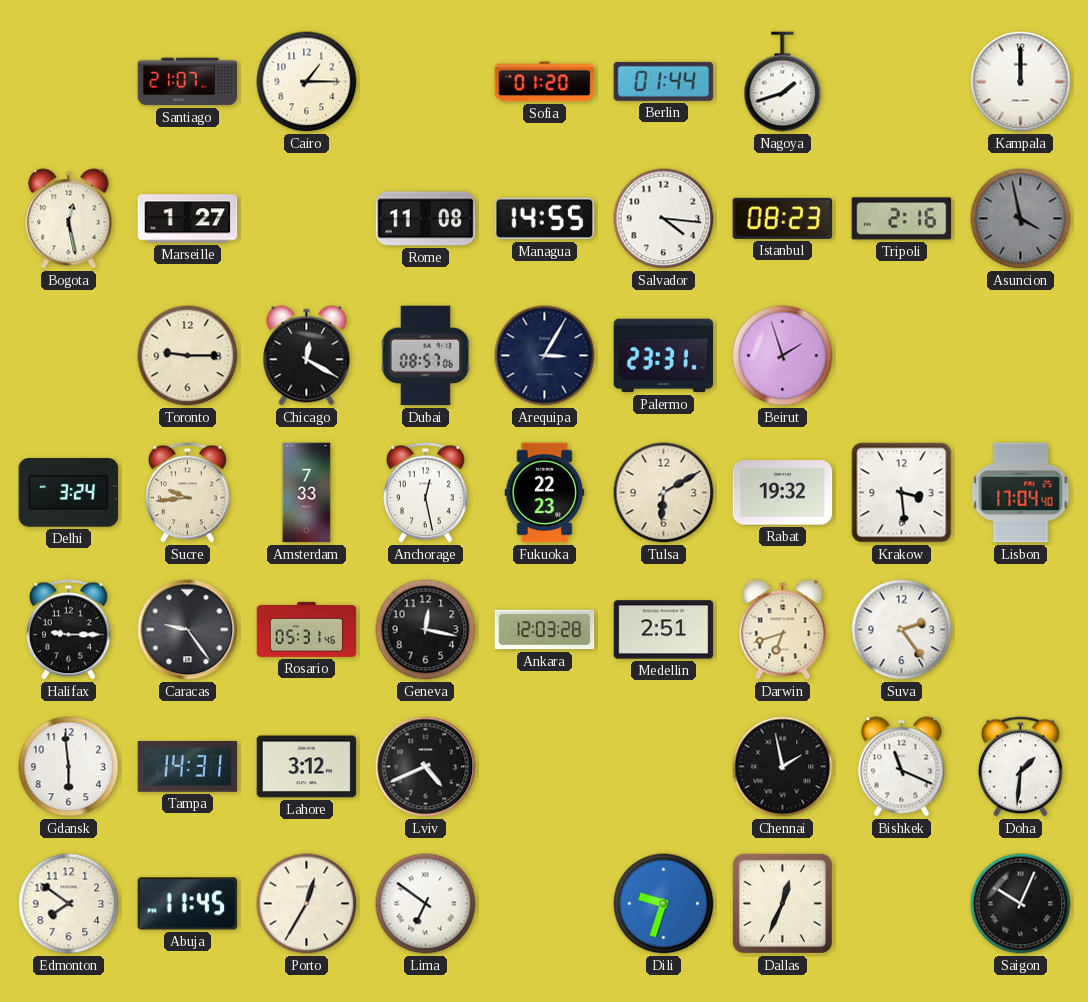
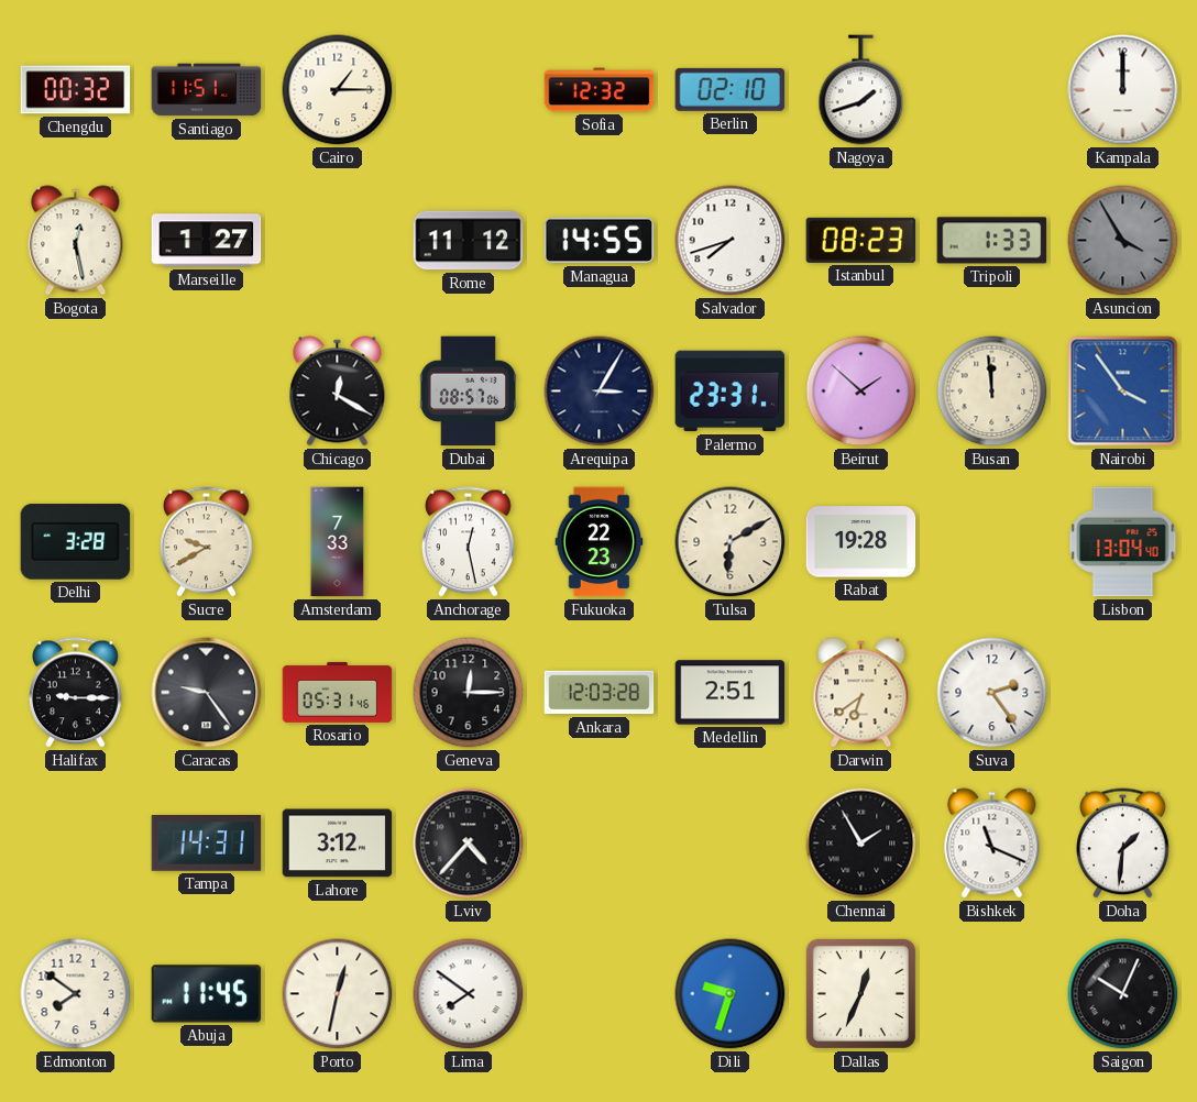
Chengdu: none -> 00:32 (76, 90)
Santiago: 21:07 -> 11:51 (207, 90)
Sofia: 01:20 -> 12:32 (600, 90)
Berlin: 01:44 -> 02:10 (731, 89)
Rome: 11:08 -> 11:12 (469, 241)
Salvador: 4:16 -> 7:42 (731, 241)
Tripoli: 2:16 -> 1:33 (992, 241)
Asuncion: 3:58 -> 3:55 (1123, 241)
Toronto: 9:15 -> none (188, 356)
Beirut: 1:57 -> 1:52 (861, 392)
Busan: none -> 11:59 (992, 392)
Nairobi: none -> 3:54 (1123, 392)
Delhi: 3:24 -> 3:28 (76, 542)
Sucre: 9:44 -> 9:40 (207, 542)
Rabat: 19:32 -> 19:28 (861, 542)
Krakow: 3:29 -> none (902, 493)
Lisbon: 17:04 -> 13:04 (1123, 542)
Geneva: 12:17 -> 12:15 (469, 693)
Darwin: 6:42 -> 6:39 (861, 693)
Gdansk: 5:59 -> none (69, 767)
Lviv: 4:41 -> 4:37 (469, 844)
Chennai: 1:58 -> 1:55 (861, 844)
Porto: 12:35 -> 12:32 (338, 994)
Lima: 6:51 -> 7:51 (469, 994)
